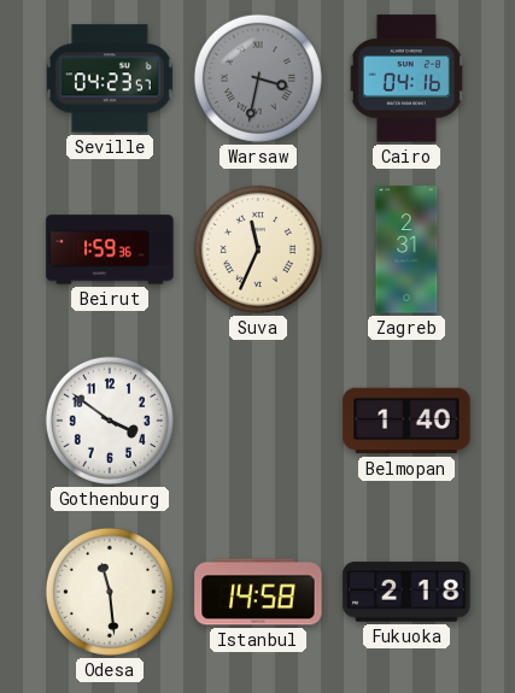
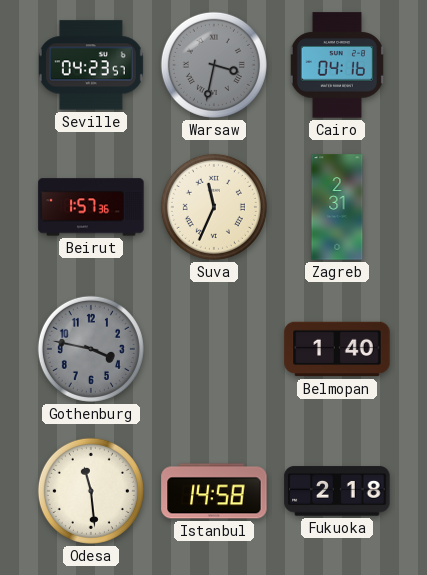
Beirut: 1:59 -> 1:57 (91, 207)
Gothenburg: 3:51 -> 3:47 (91, 349)
Gothenburg dial: white -> grey (91, 349)
